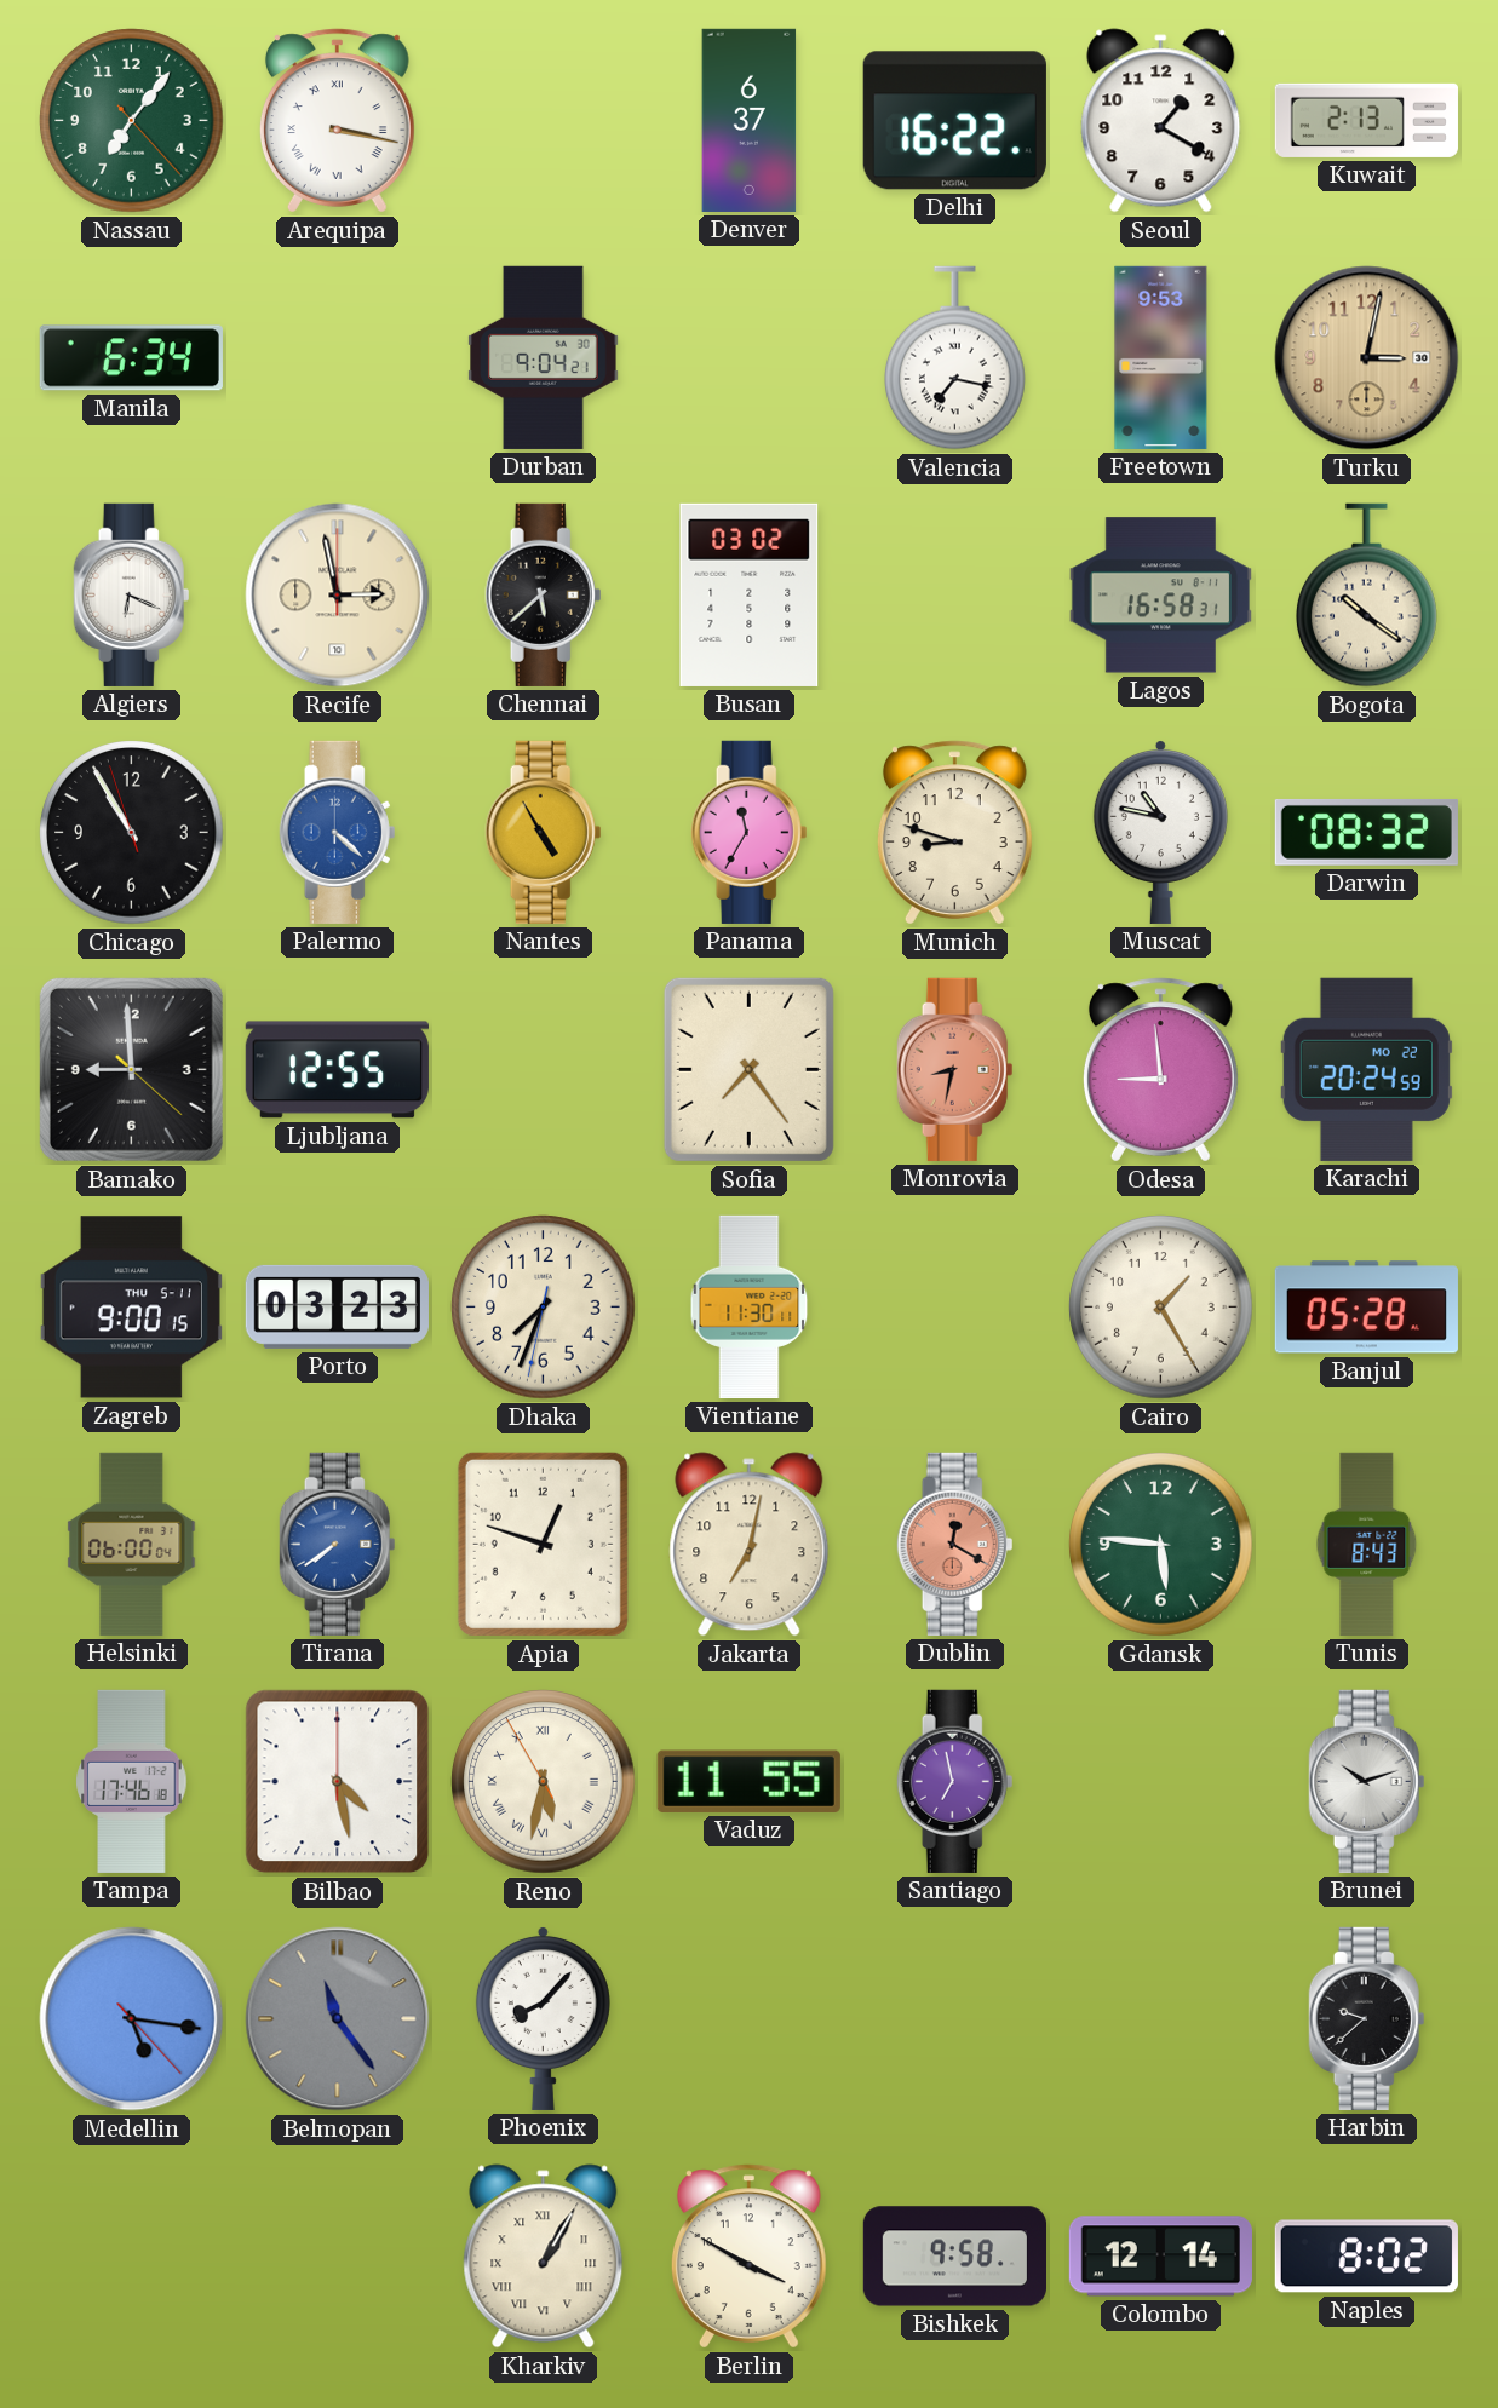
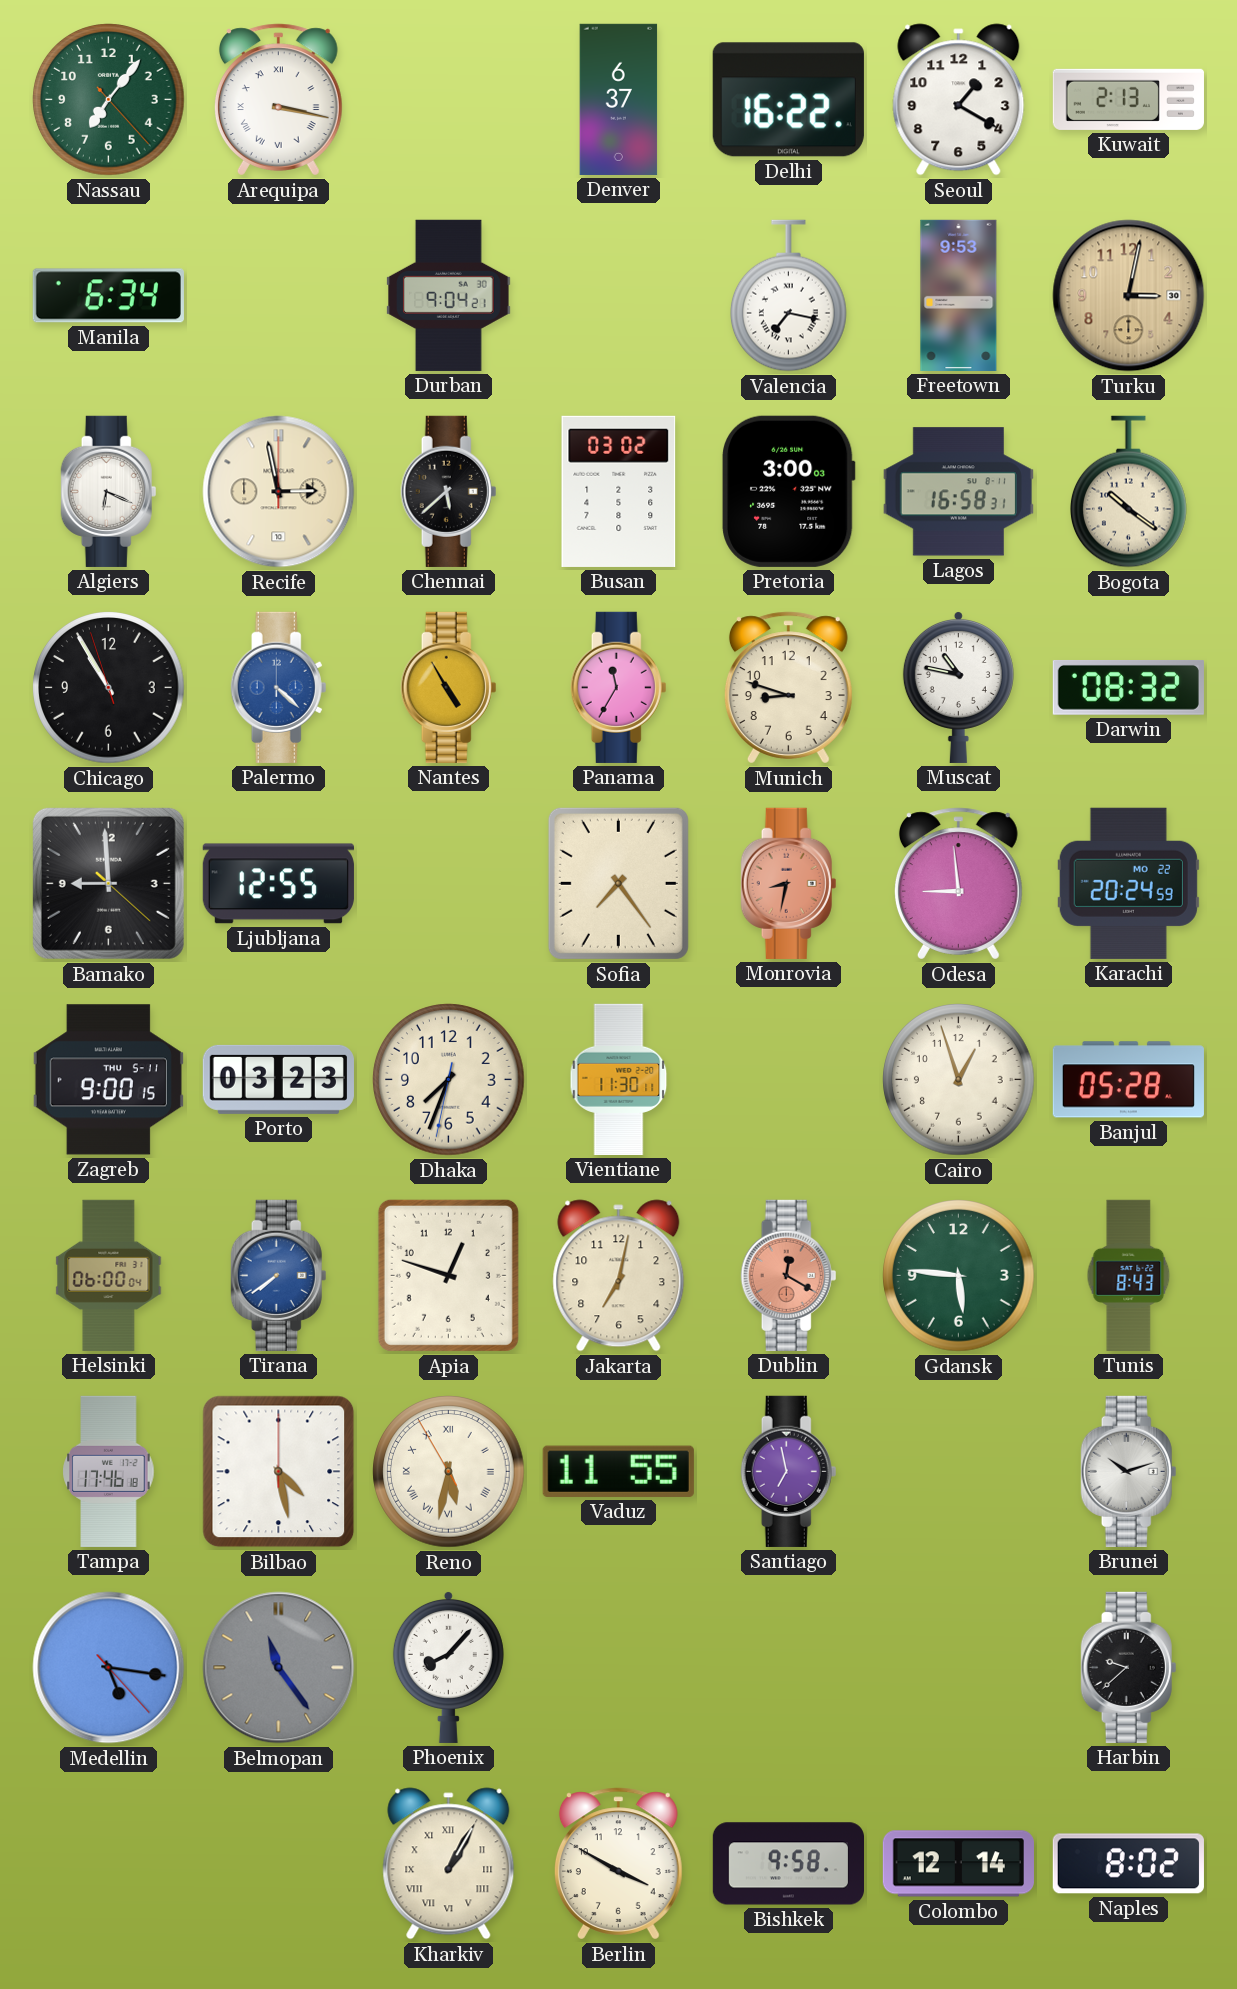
Pretoria: none -> 3:00 (788, 491)
Cairo: 1:25 -> 12:57 (959, 1080)
